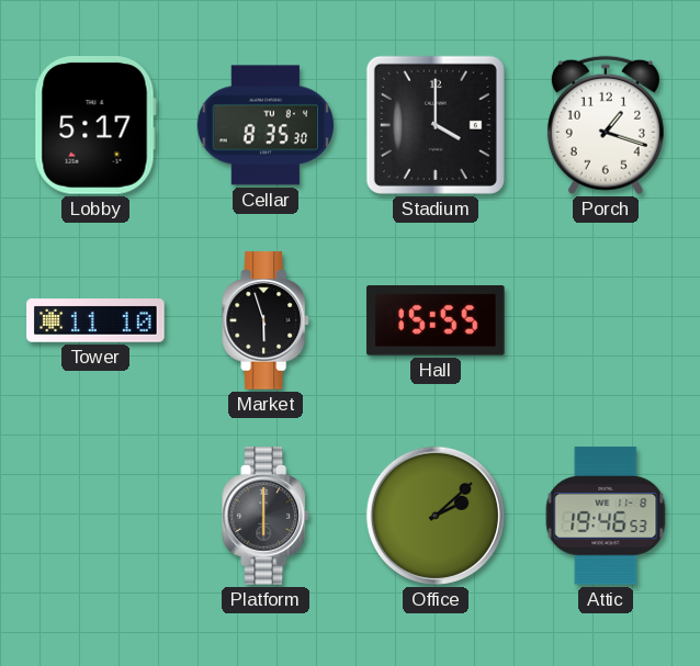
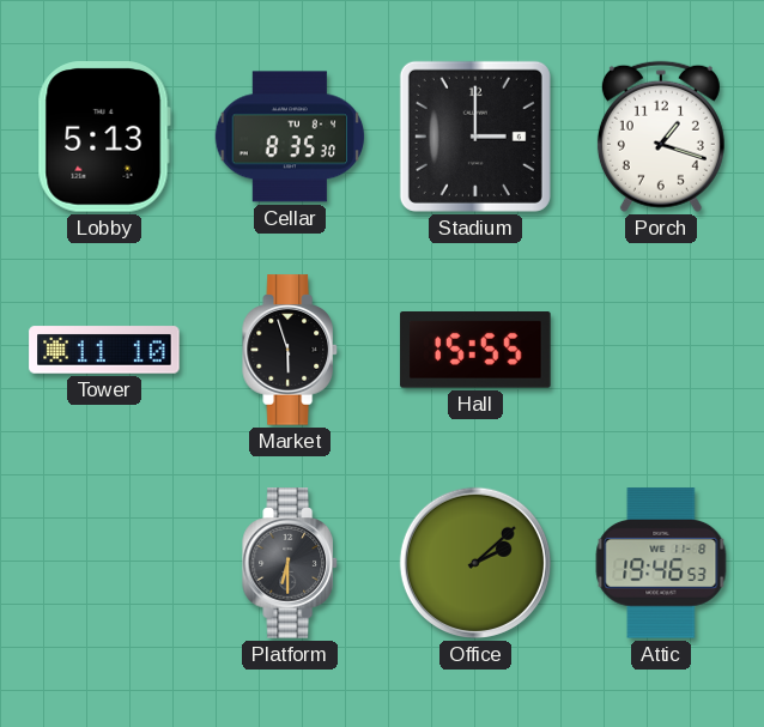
Lobby: 5:17 -> 5:13 (104, 137)
Stadium: 4:00 -> 3:00 (475, 137)
Platform: 6:00 -> 6:30 (291, 563)
